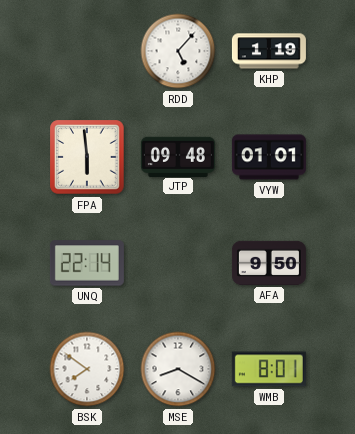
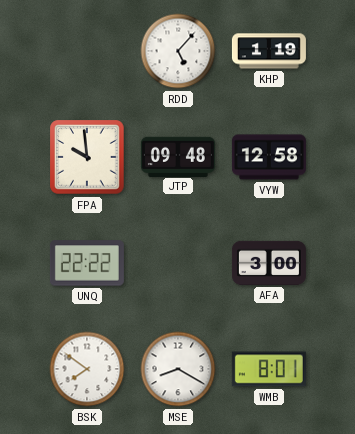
FPA: 5:59 -> 9:59 (87, 157)
VYW: 01:01 -> 12:58 (269, 157)
UNQ: 22:14 -> 22:22 (87, 263)
AFA: 9:50 -> 3:00 (269, 263)
